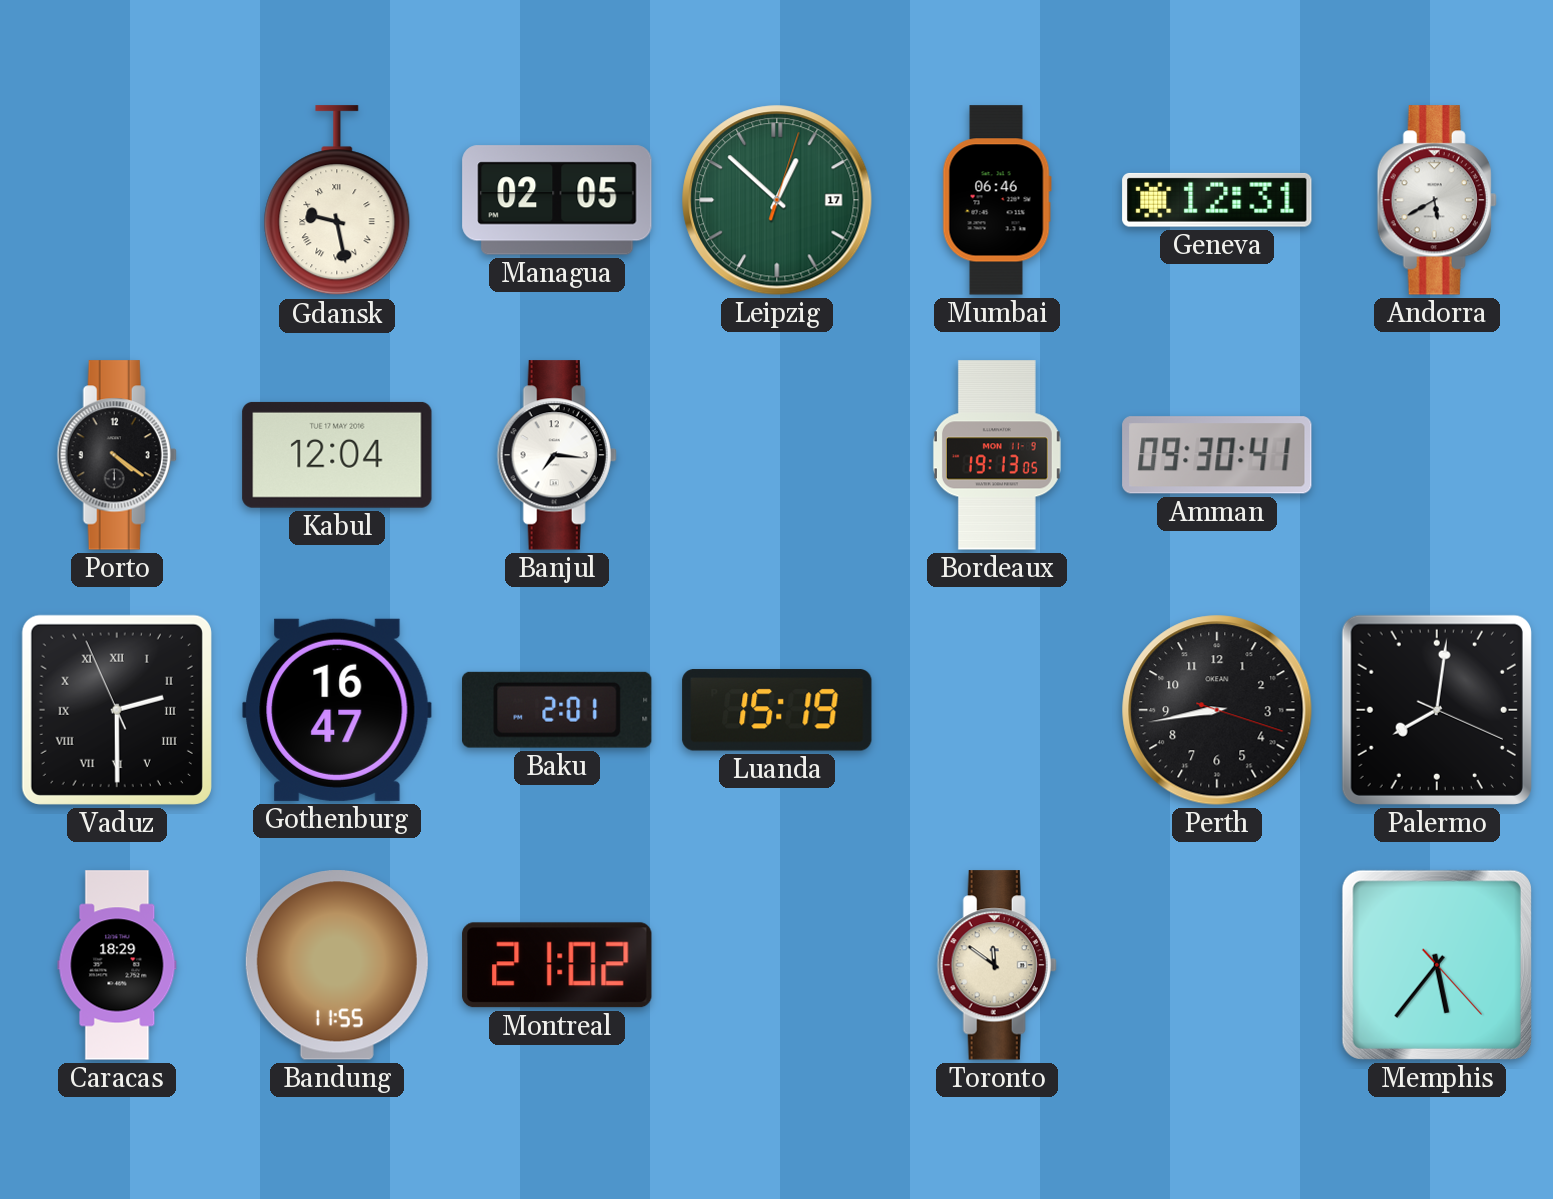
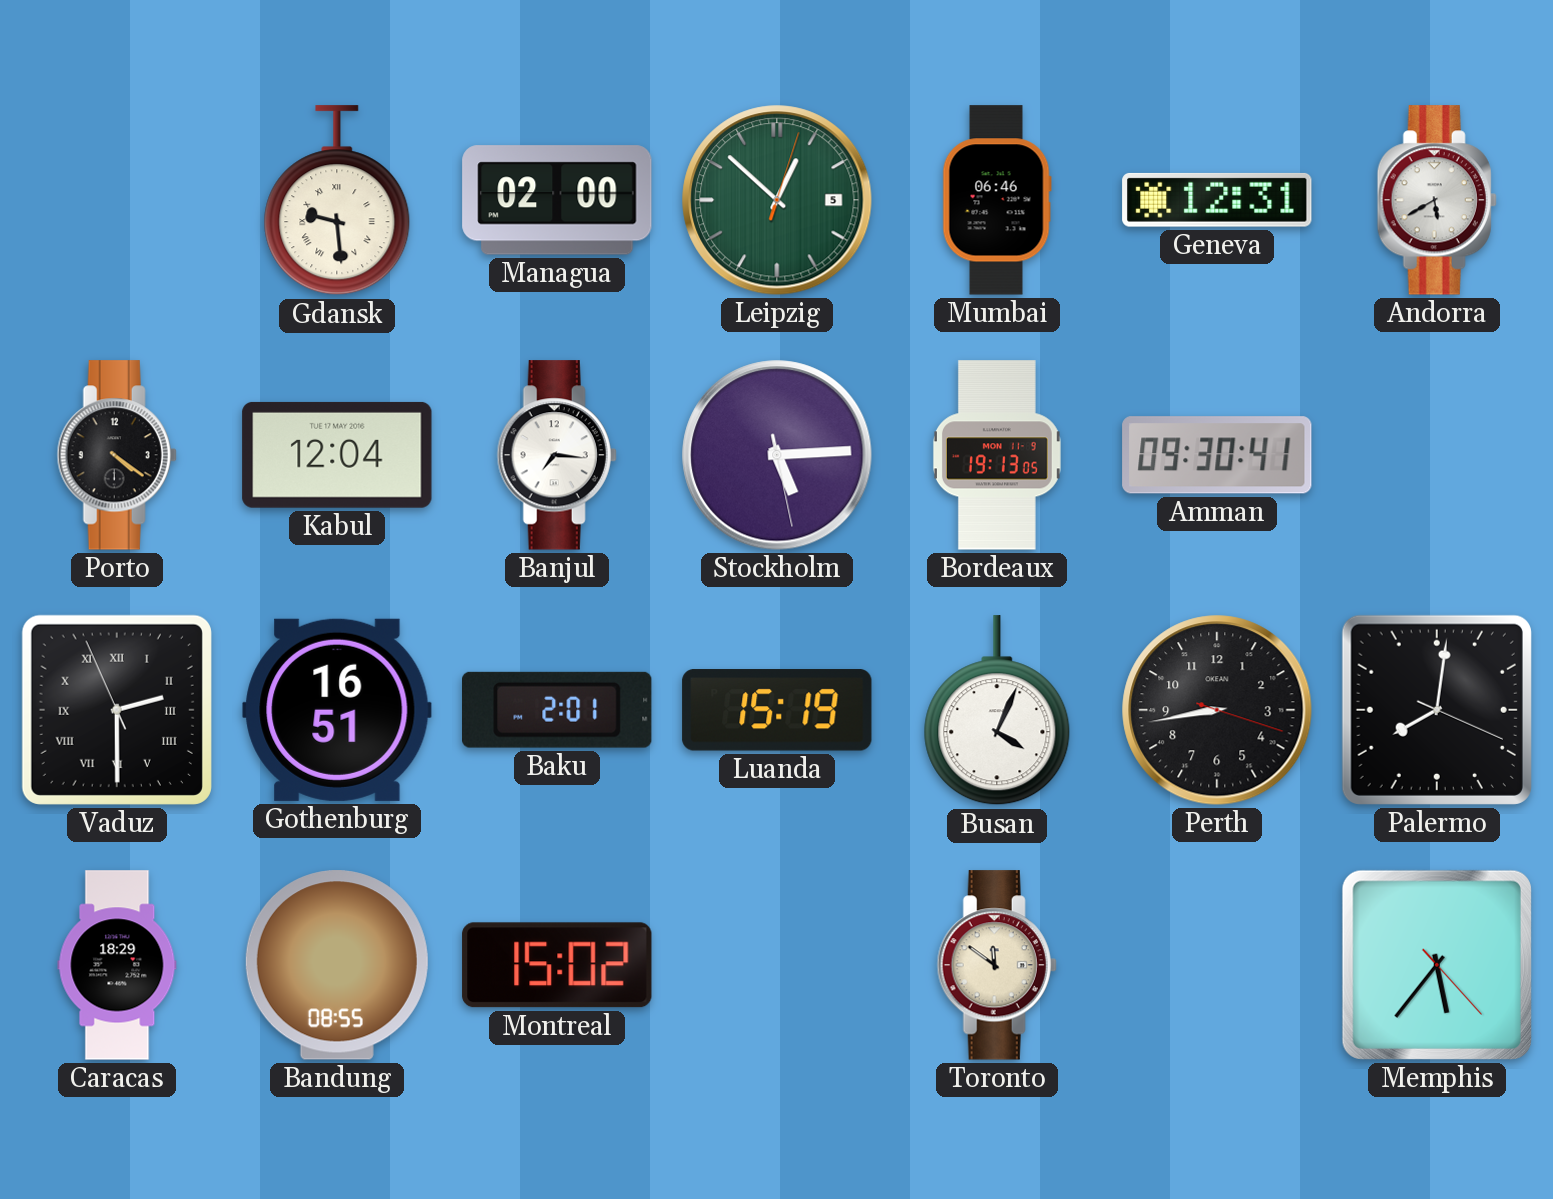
Gdansk: 9:28 -> 9:29 (337, 201)
Managua: 02:05 -> 02:00 (557, 200)
Leipzig date: 17 -> 5 (777, 200)
Stockholm: none -> 5:14 (777, 455)
Gothenburg: 16:47 -> 16:51 (337, 710)
Busan: none -> 4:04 (997, 711)
Bandung: 11:55 -> 08:55 (337, 965)
Montreal: 21:02 -> 15:02 (557, 965)
